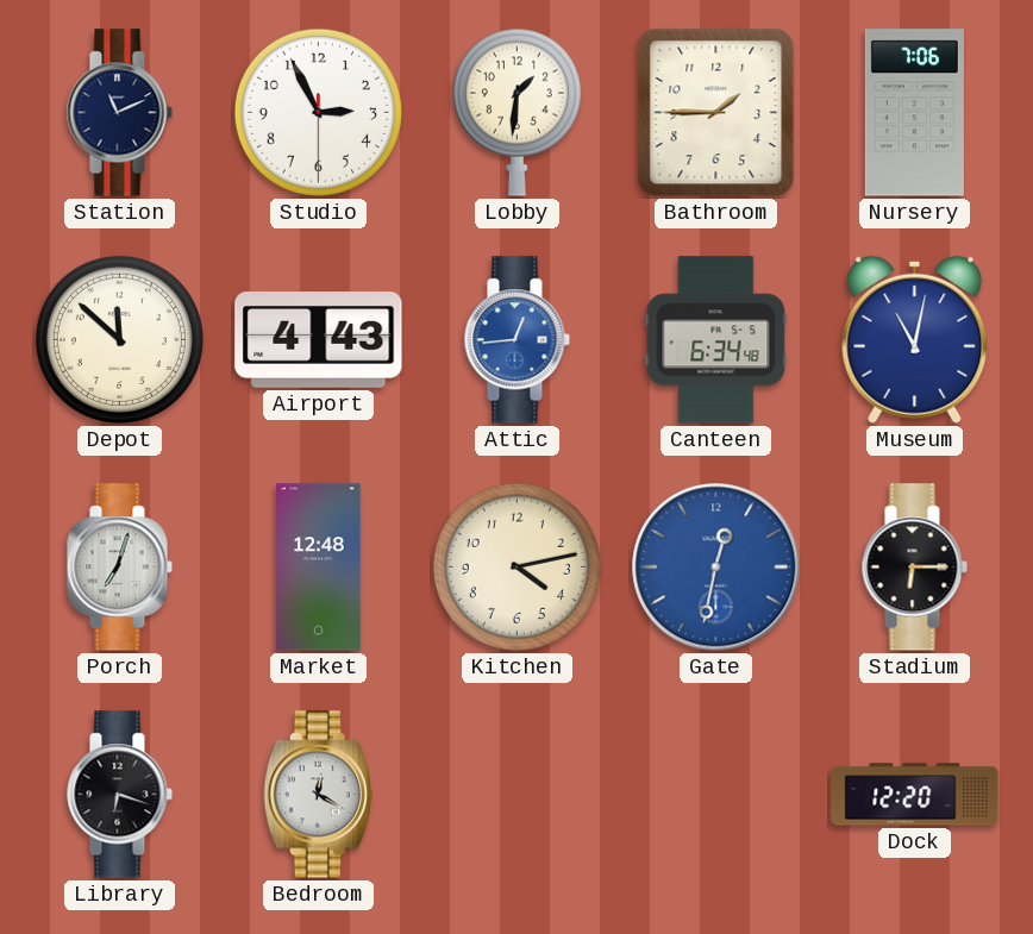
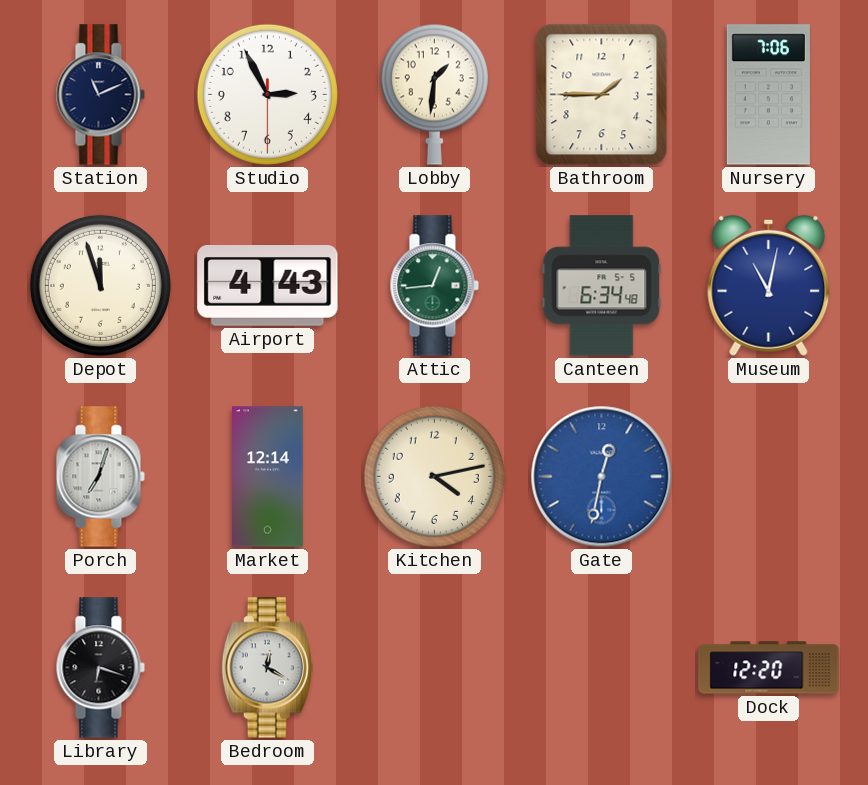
Depot: 11:52 -> 11:57 (100, 285)
Attic dial: blue -> green (434, 286)
Market: 12:48 -> 12:14 (268, 477)
Stadium: 6:15 -> none (914, 568)
